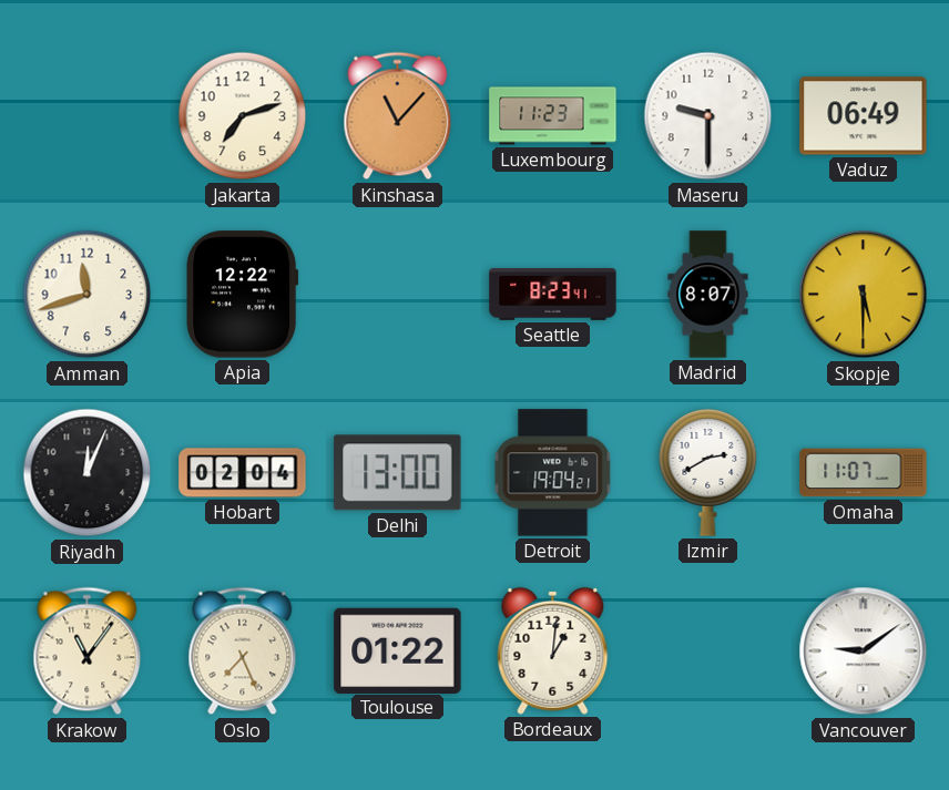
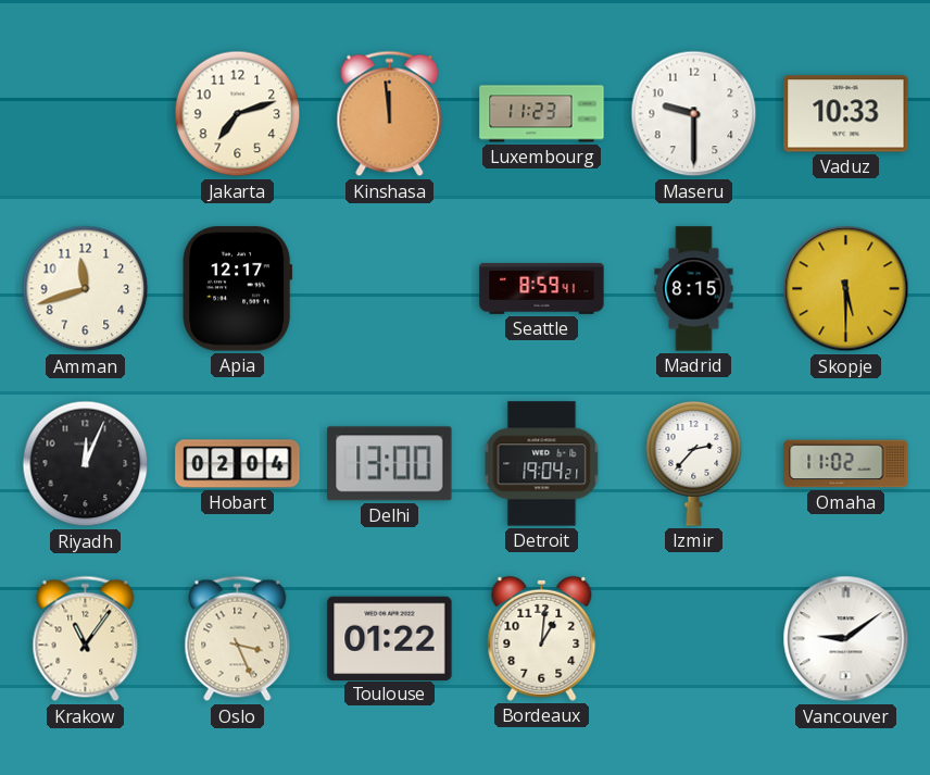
Kinshasa: 11:07 -> 11:59 (390, 114)
Vaduz: 06:49 -> 10:33 (846, 114)
Apia: 12:22 -> 12:17 (238, 289)
Seattle: 8:23 -> 8:59 (542, 288)
Madrid: 8:07 -> 8:15 (694, 289)
Izmir: 2:40 -> 2:37 (694, 464)
Omaha: 11:07 -> 11:02 (846, 464)
Oslo: 7:26 -> 3:26 (238, 639)
